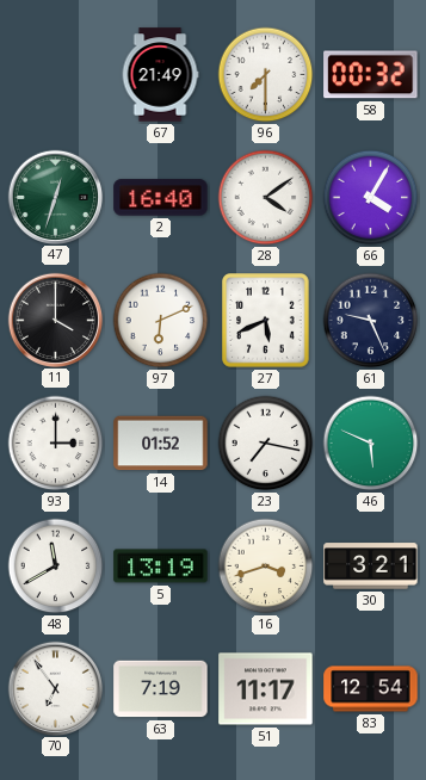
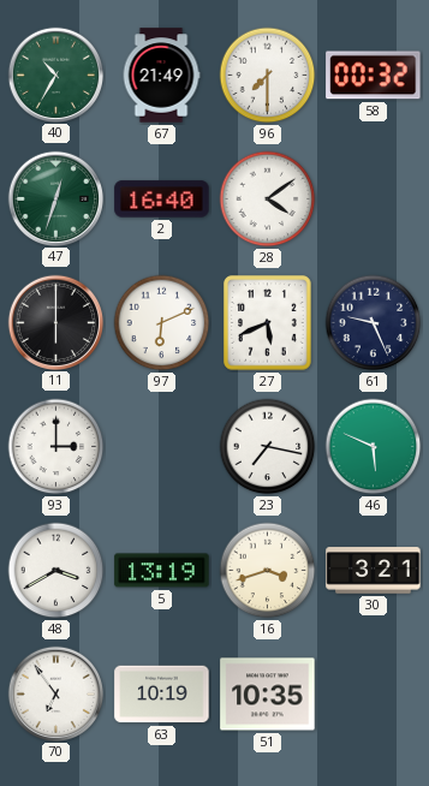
40: none -> 10:35 (55, 75)
66: 4:05 -> none (371, 198)
11: 4:00 -> 6:00 (55, 322)
14: 01:52 -> none (161, 444)
48: 11:40 -> 3:40 (56, 571)
63: 7:19 -> 10:19 (162, 695)
51: 11:17 -> 10:35 (268, 695)
83: 12:54 -> none (371, 689)
